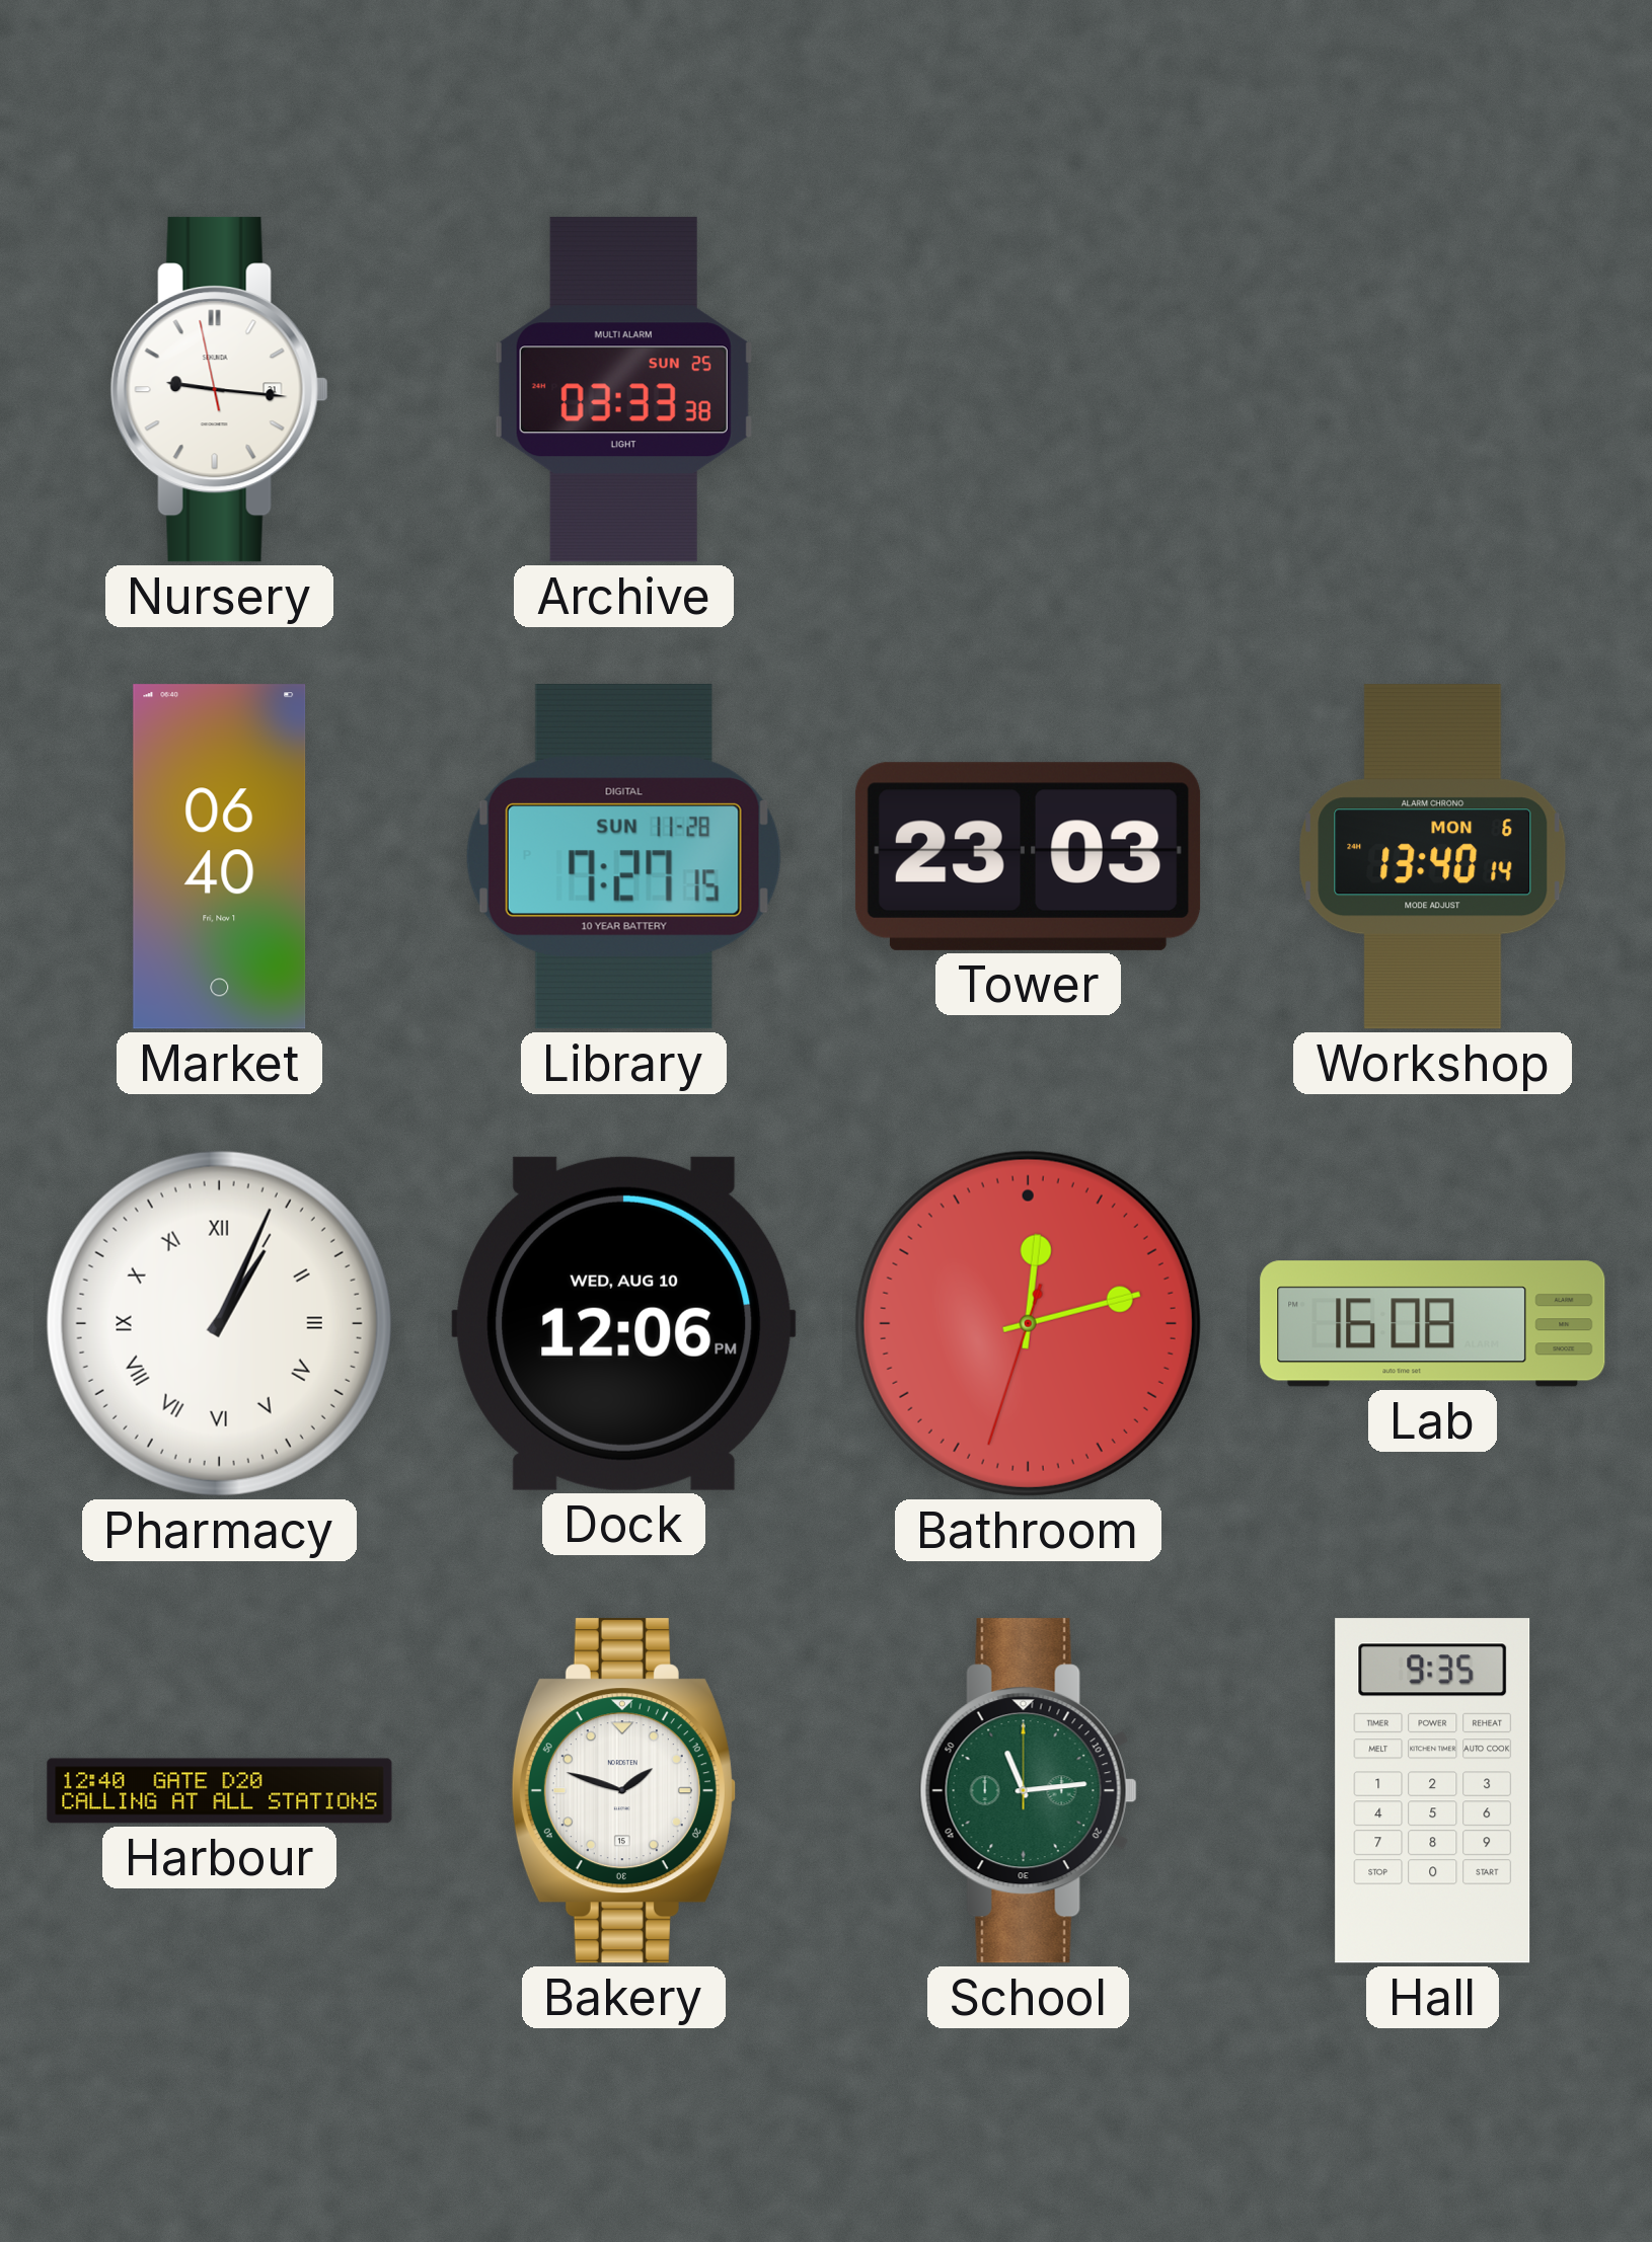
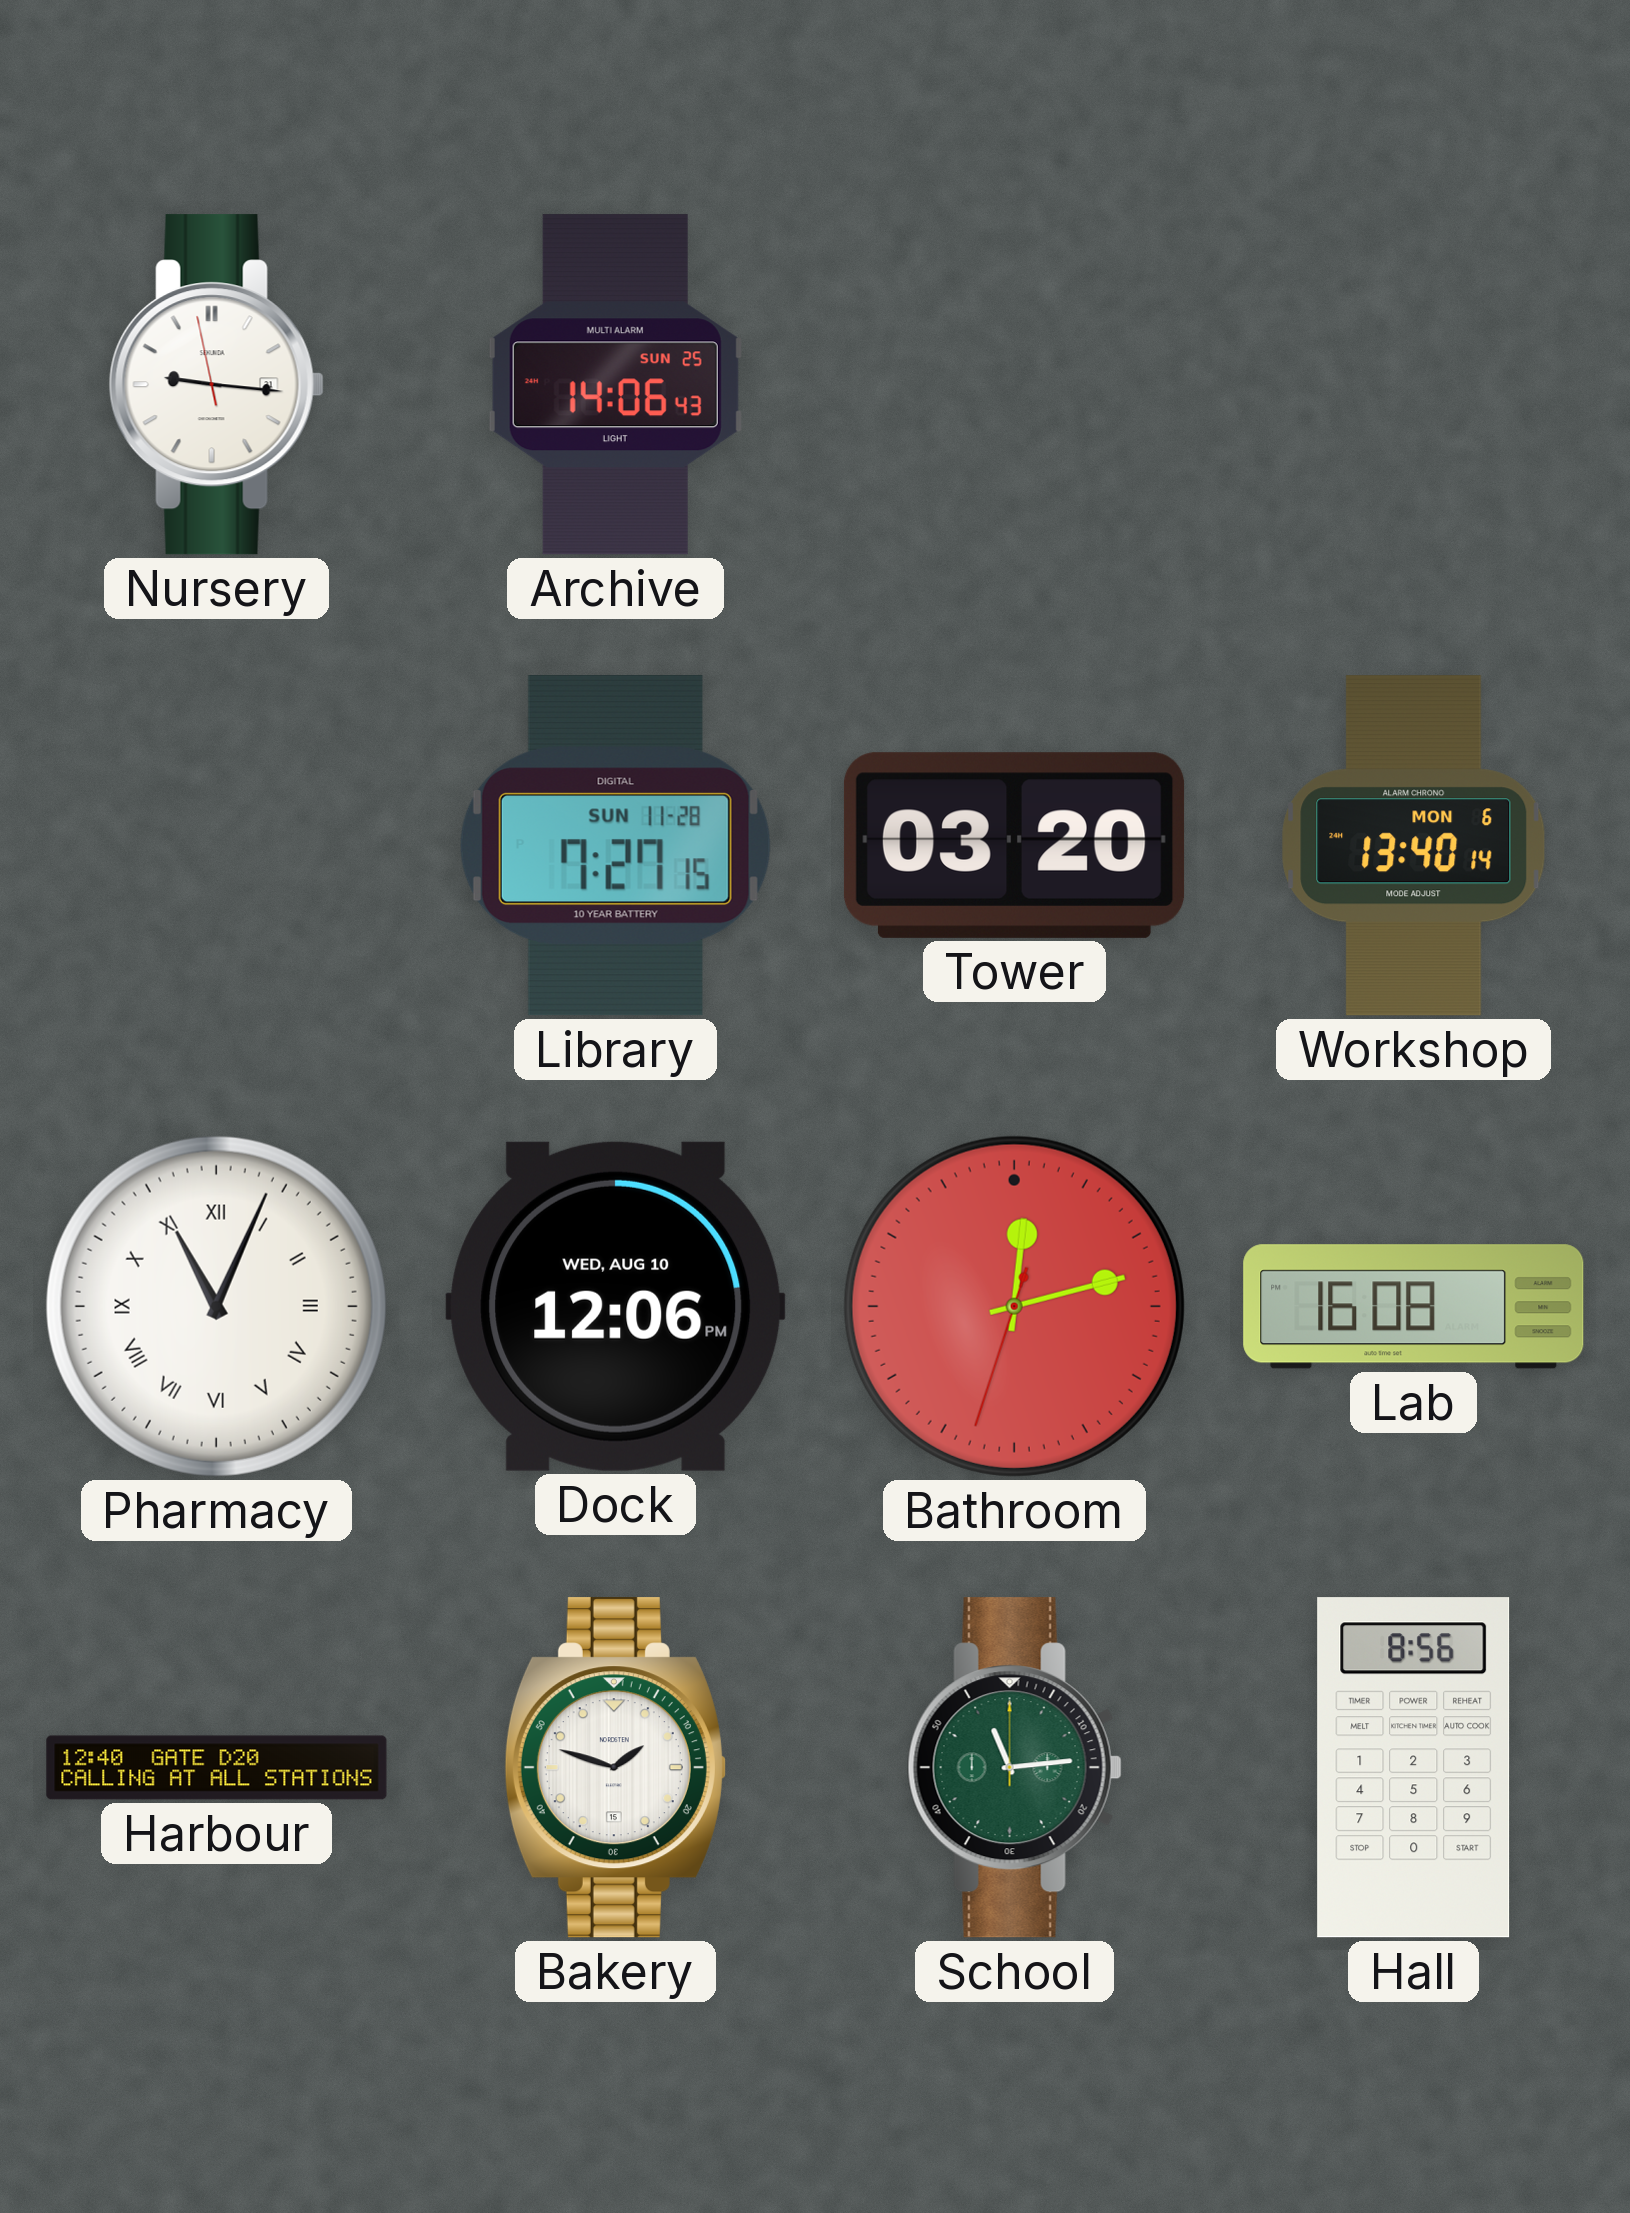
Archive: 03:33 -> 14:06 (615, 385)
Market: 06:40 -> none (220, 857)
Tower: 23:03 -> 03:20 (1014, 845)
Pharmacy: 1:04 -> 11:04 (216, 1306)
Hall: 9:35 -> 8:56 (1414, 1768)
